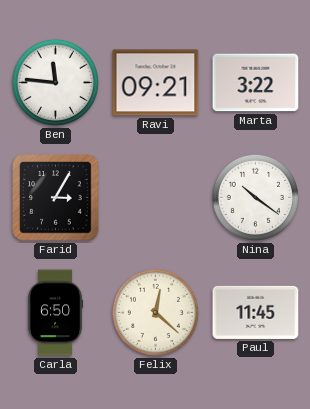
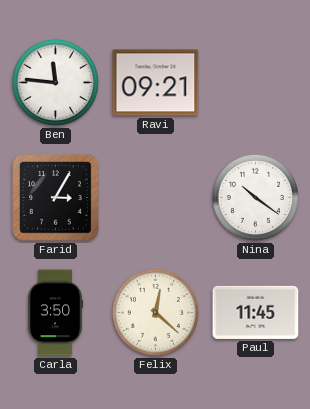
Marta: 3:22 -> none (256, 83)
Carla: 6:50 -> 3:50 (55, 313)
